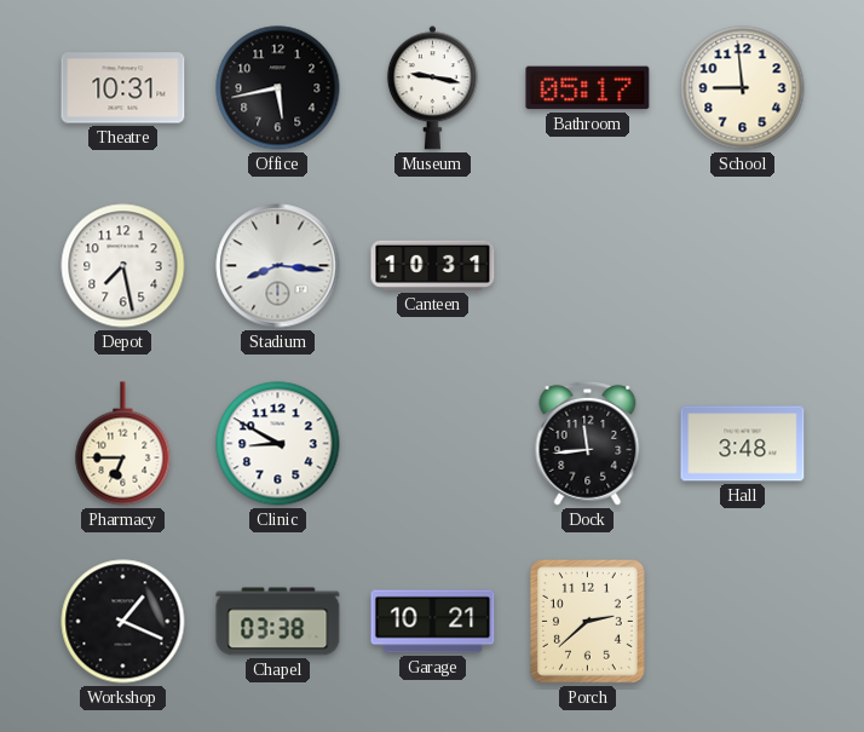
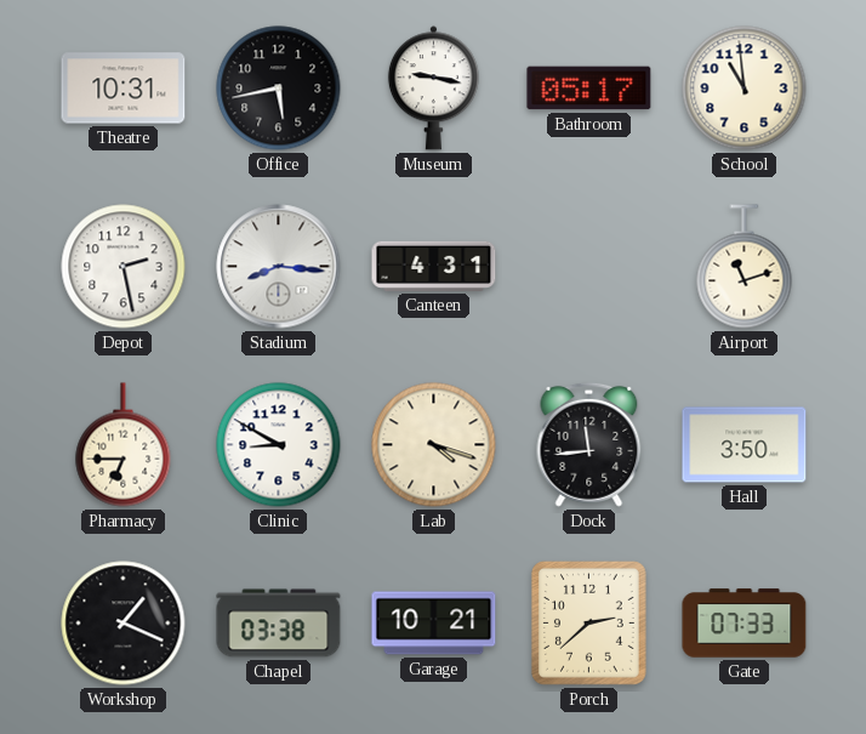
School: 8:59 -> 10:59 (745, 89)
Depot: 7:28 -> 2:28 (124, 267)
Canteen: 10:31 -> 4:31 (434, 266)
Airport: none -> 11:12 (745, 267)
Lab: none -> 4:18 (434, 445)
Hall: 3:48 -> 3:50 (745, 445)
Gate: none -> 07:33 (745, 624)
